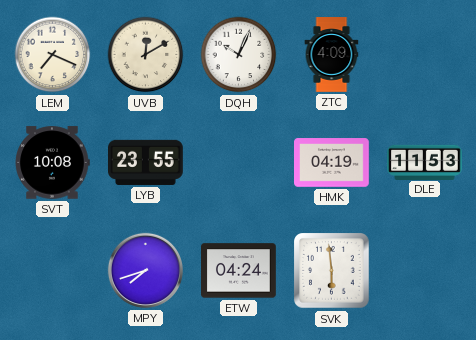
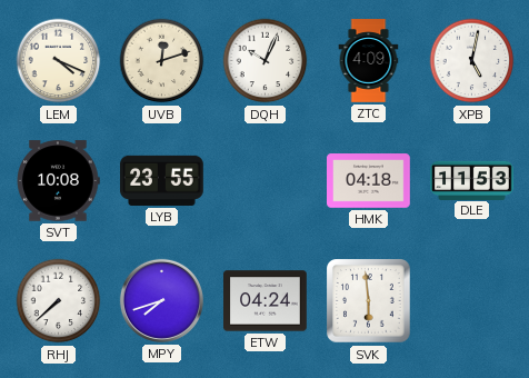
LEM: 7:19 -> 4:19 (59, 61)
UVB: 12:10 -> 12:12 (162, 61)
XPB: none -> 5:02 (472, 61)
HMK: 04:19 -> 04:18 (369, 181)
RHJ: none -> 7:38 (59, 301)
